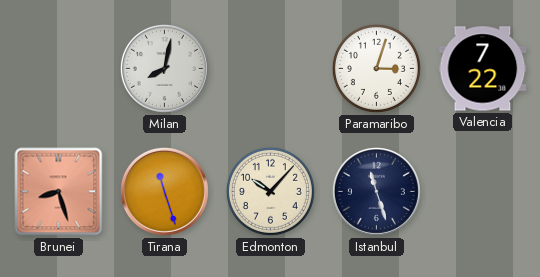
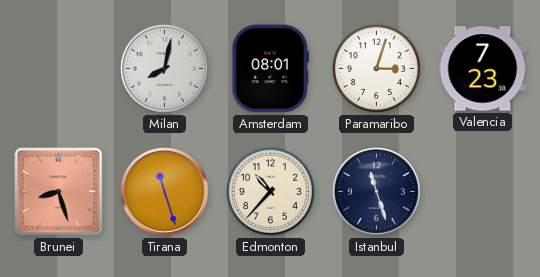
Amsterdam: none -> 08:01 (271, 69)
Valencia: 7:22 -> 7:23 (483, 69)
Edmonton: 10:07 -> 10:37 (270, 191)
